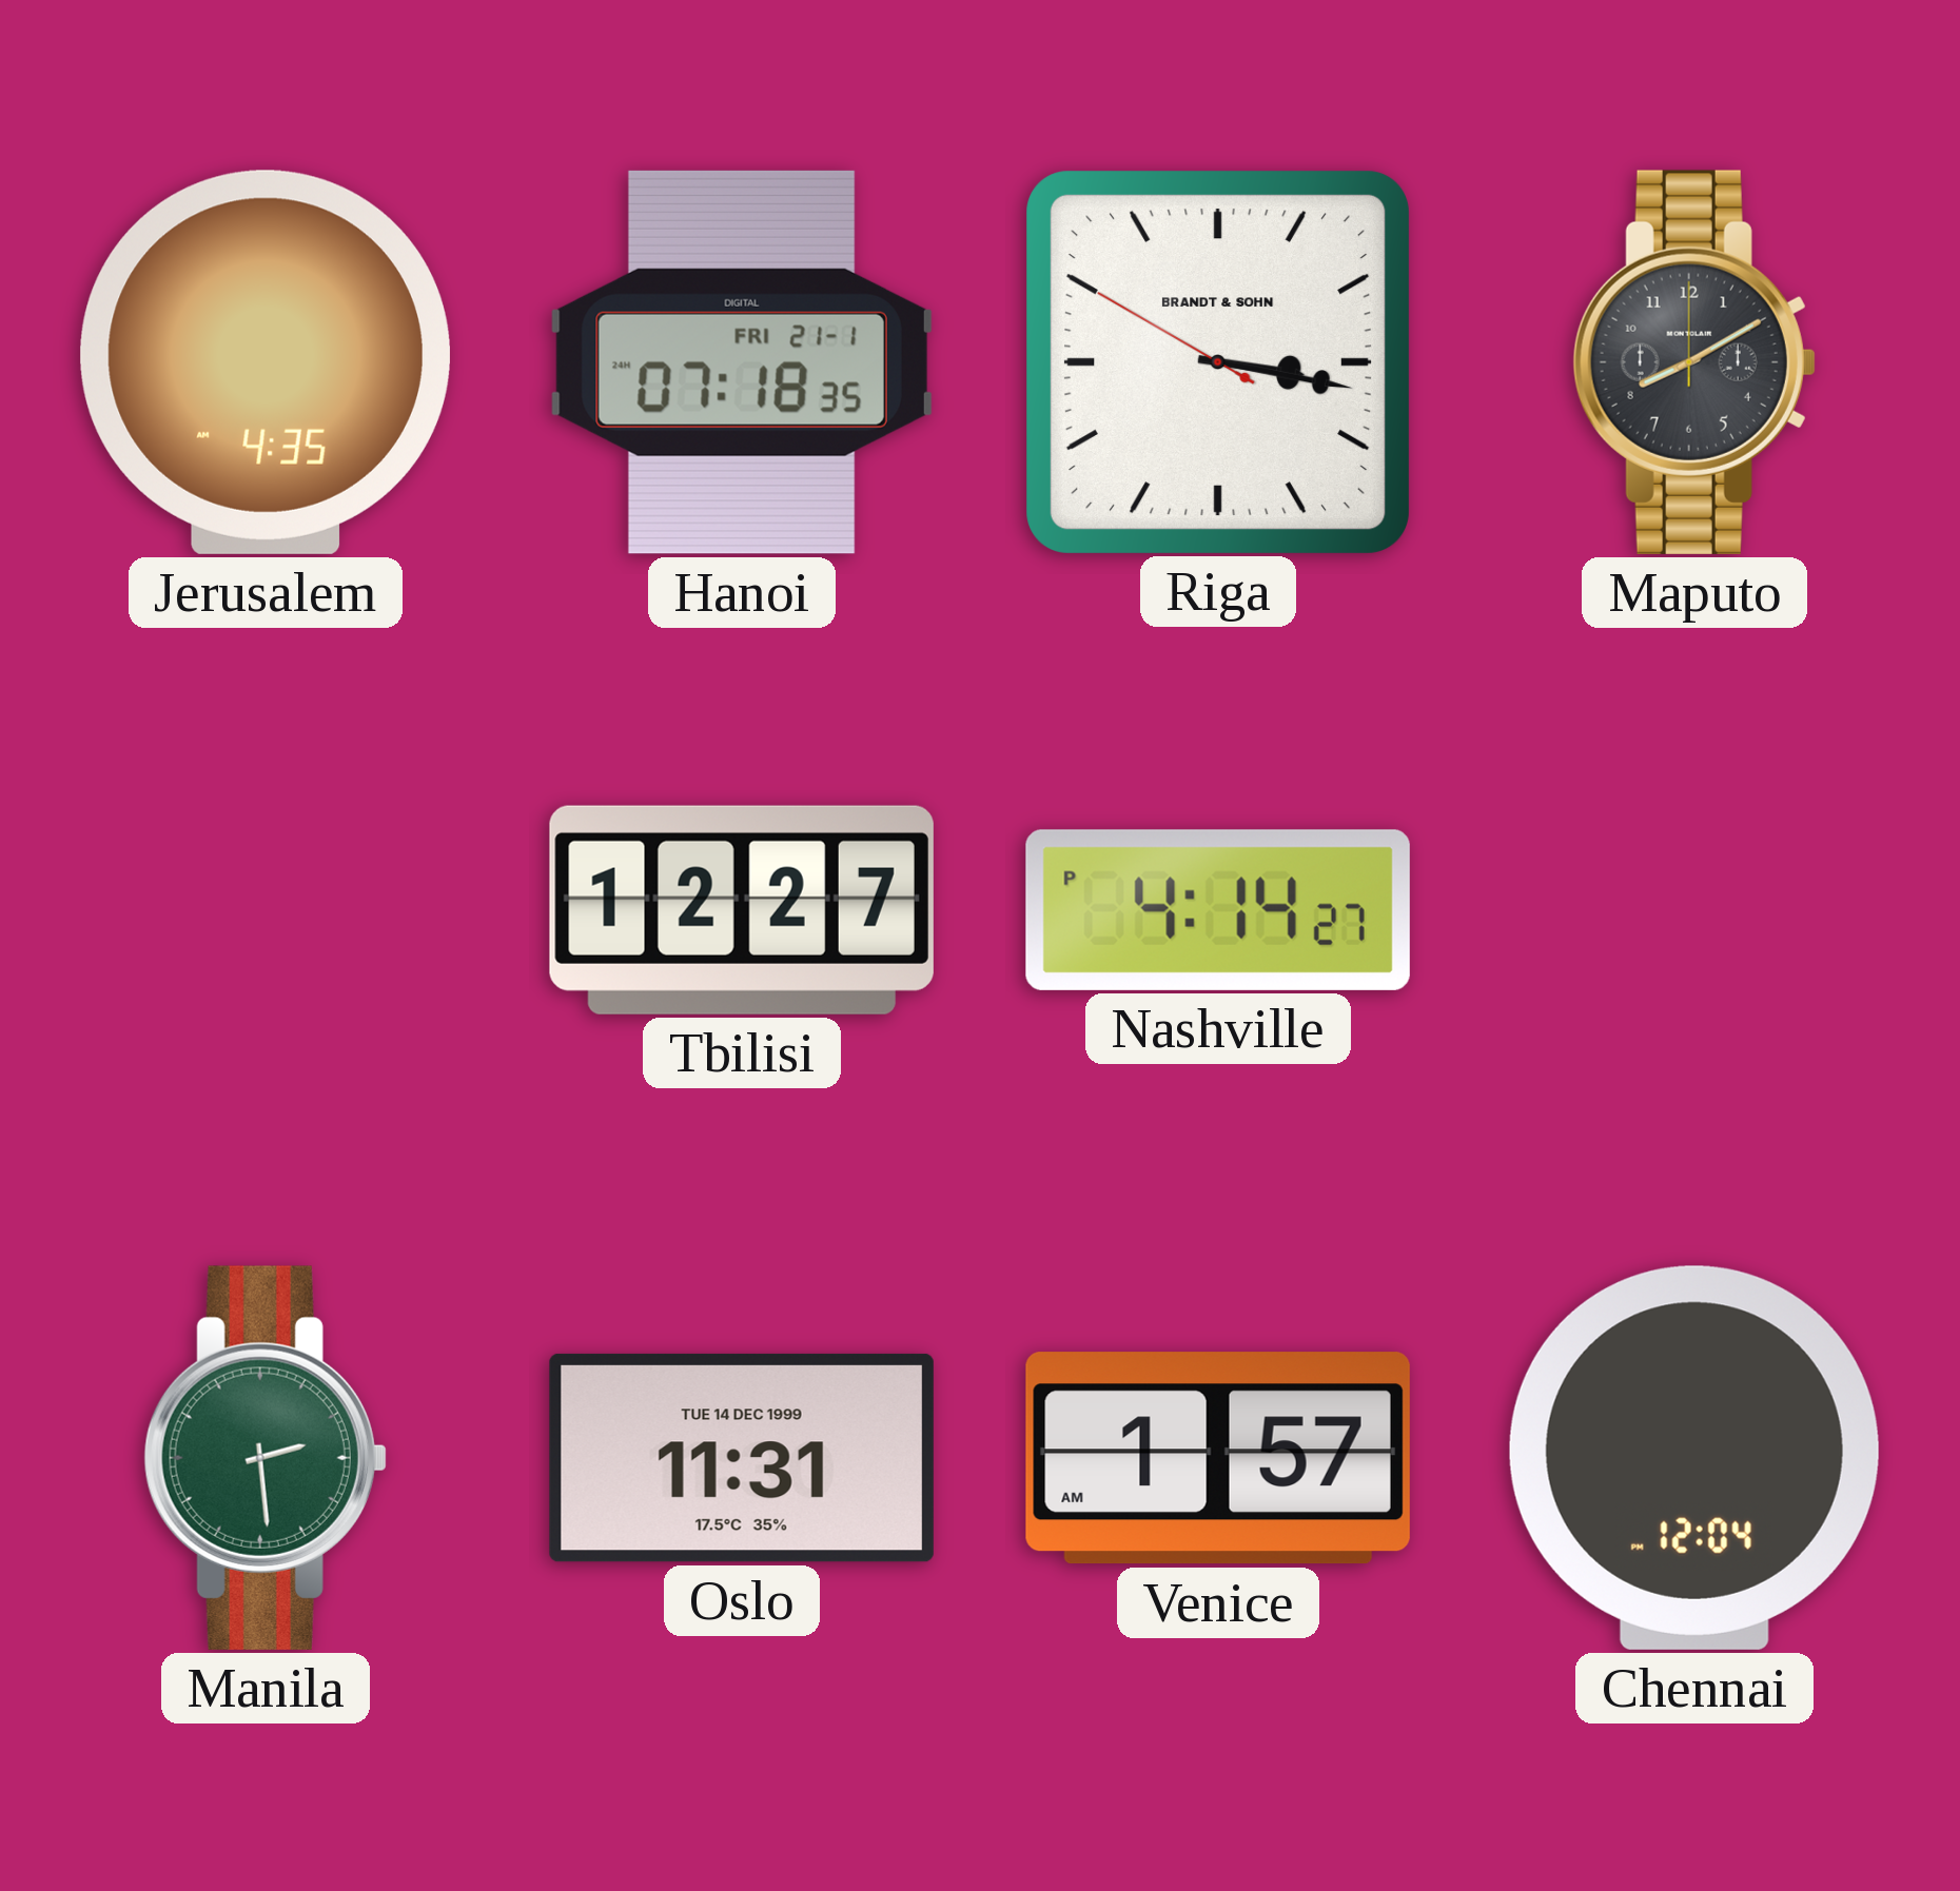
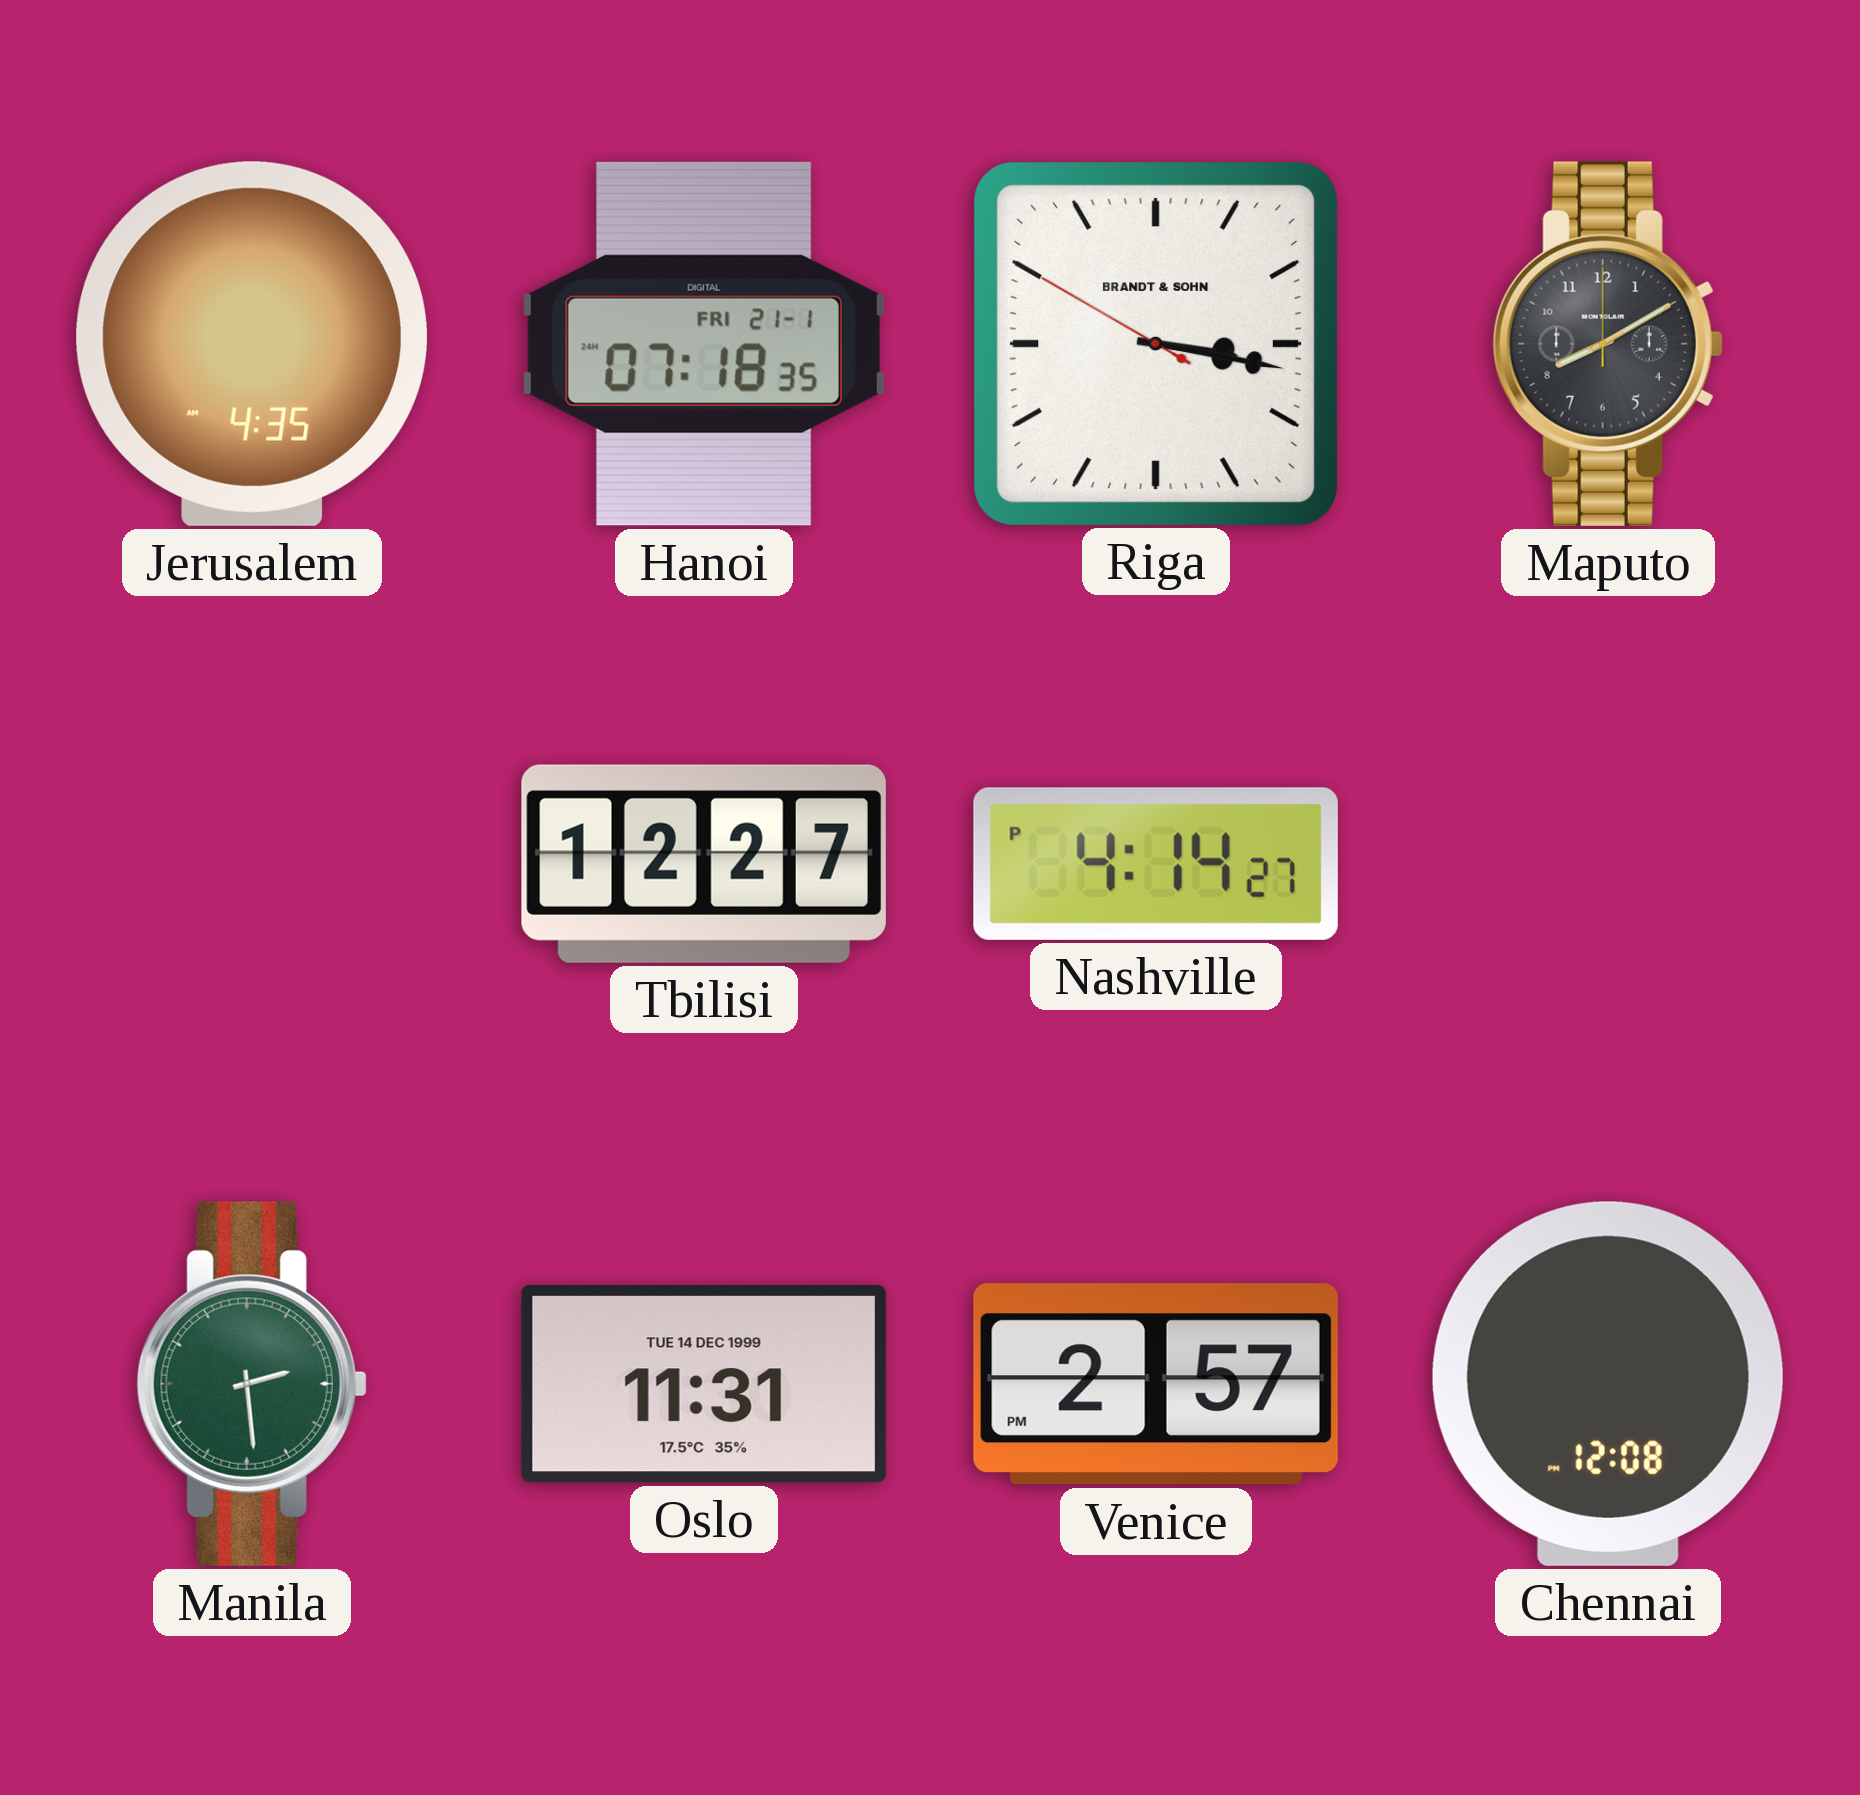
Venice: 1:57 -> 2:57 (1156, 1384)
Chennai: 12:04 -> 12:08 (1608, 1384)
